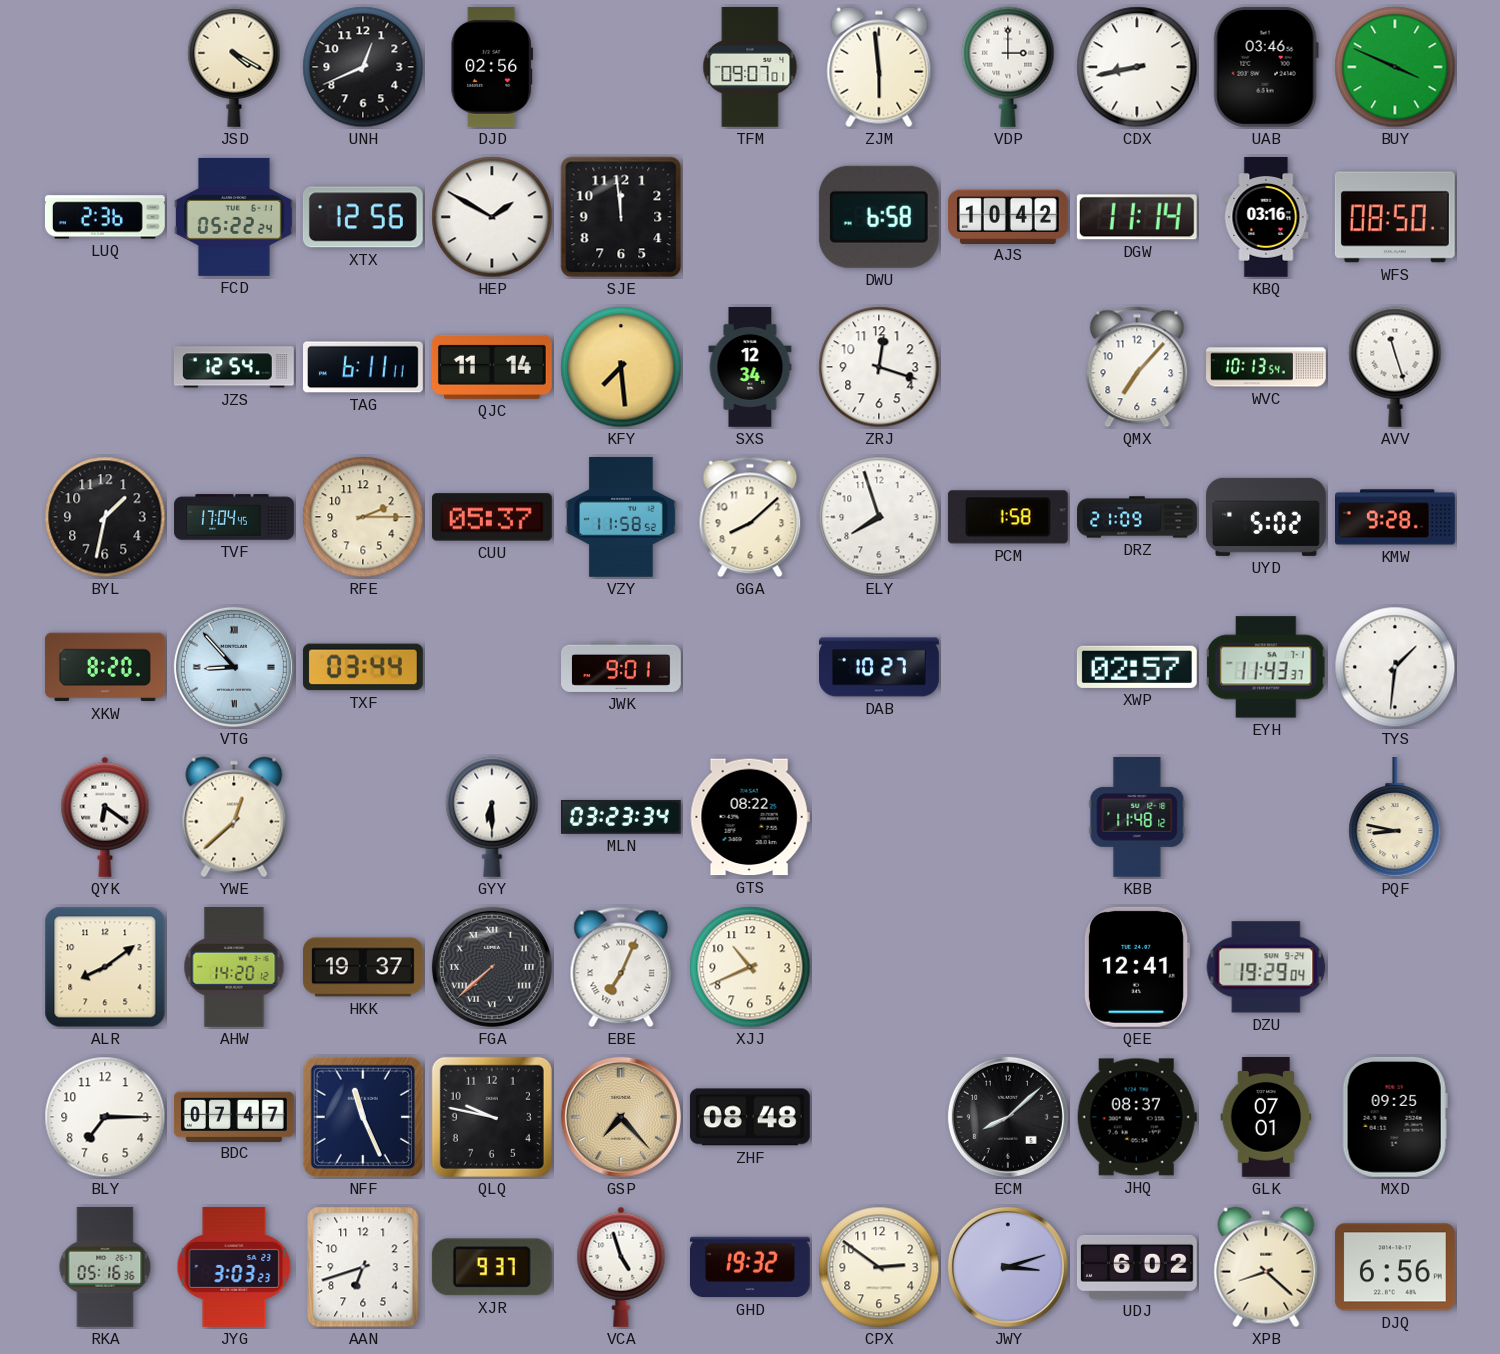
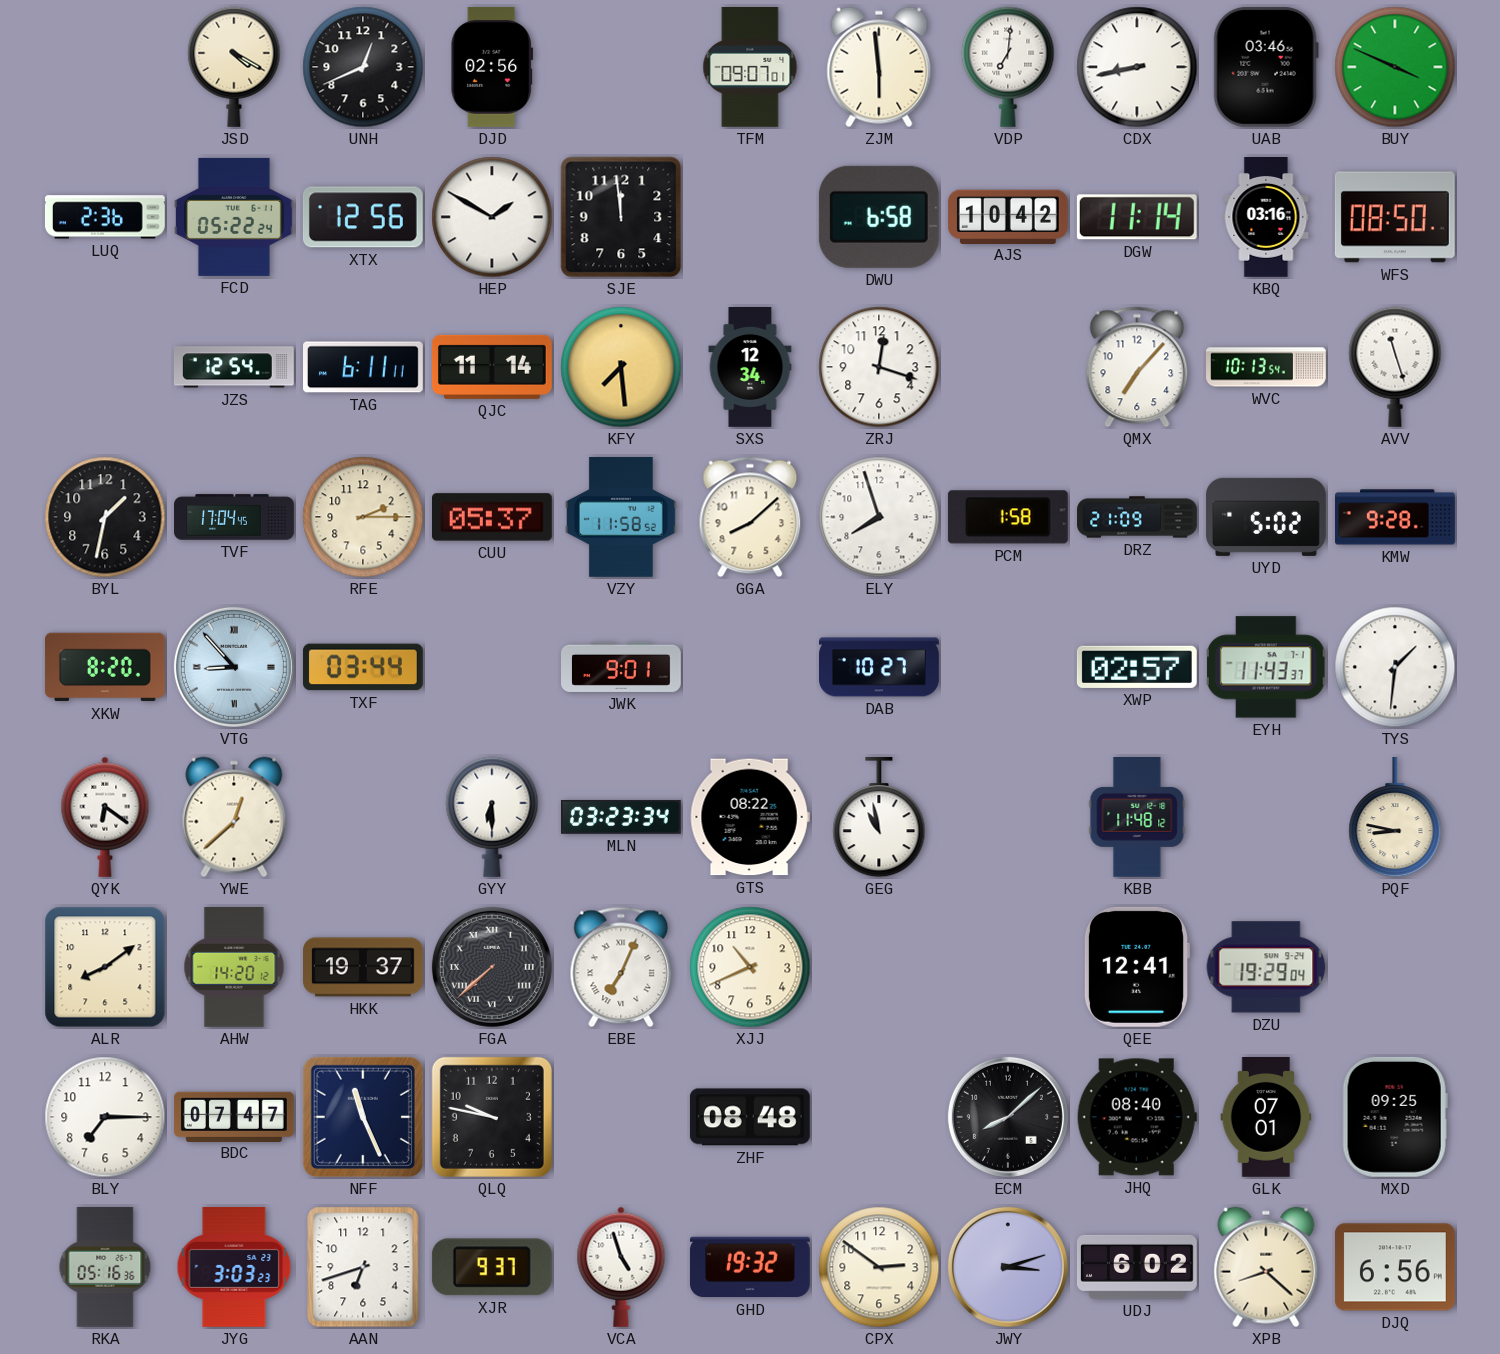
VDP: 3:00 -> 7:01 (1008, 67)
GEG: none -> 10:58 (879, 817)
GSP: 7:23 -> none (621, 1117)
JHQ: 08:37 -> 08:40 (1137, 1117)
